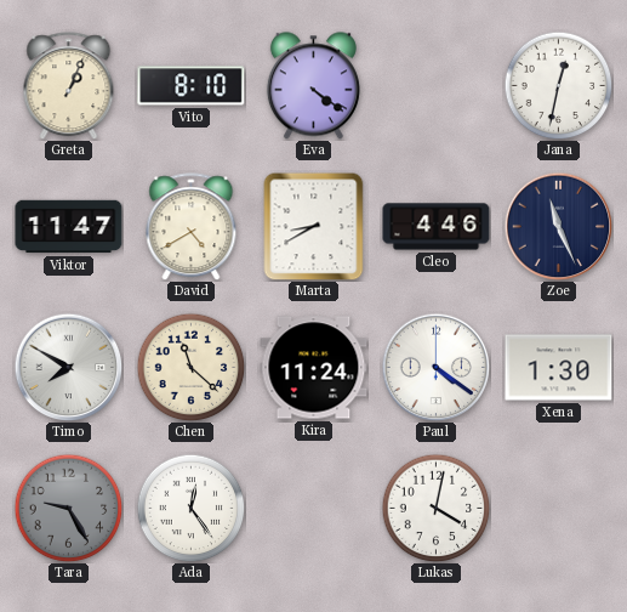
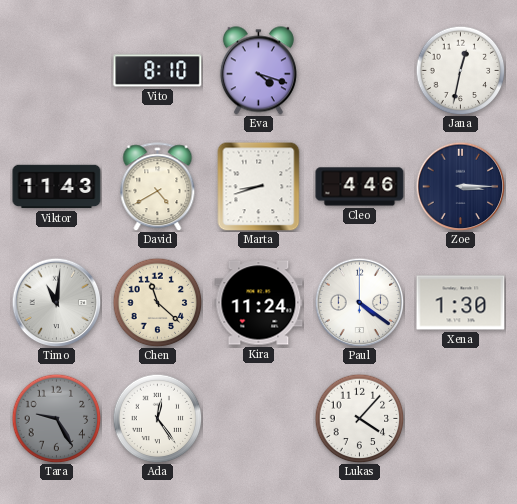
Greta: 1:04 -> none (69, 86)
Eva: 4:21 -> 4:18 (258, 71)
Viktor: 11:47 -> 11:43 (57, 187)
Marta: 8:40 -> 8:42 (259, 186)
Zoe: 11:26 -> 3:15 (460, 186)
Timo: 7:50 -> 11:01 (56, 302)
Lukas: 4:02 -> 4:07 (359, 418)
